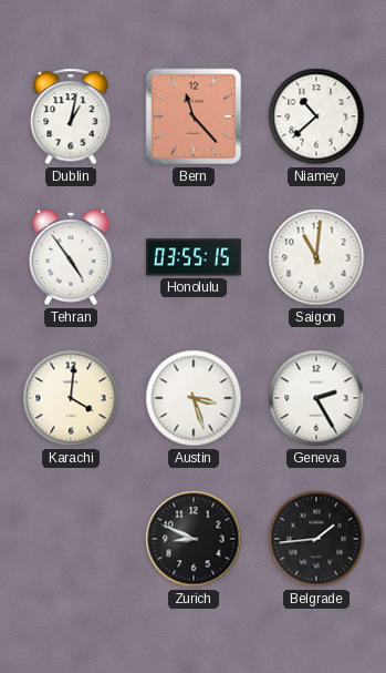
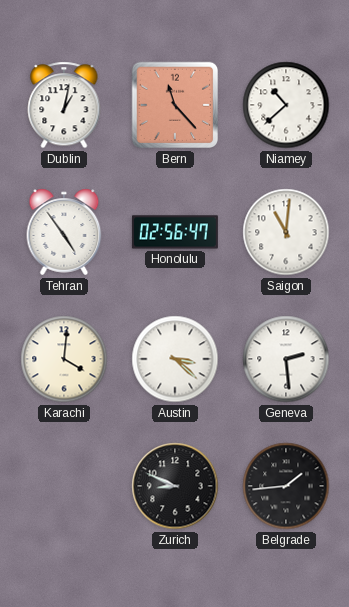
Honolulu: 03:55 -> 02:56 (175, 232)
Austin: 3:27 -> 3:22 (175, 359)
Geneva: 2:25 -> 2:29 (286, 359)
